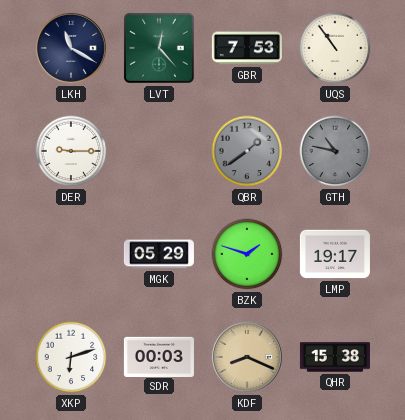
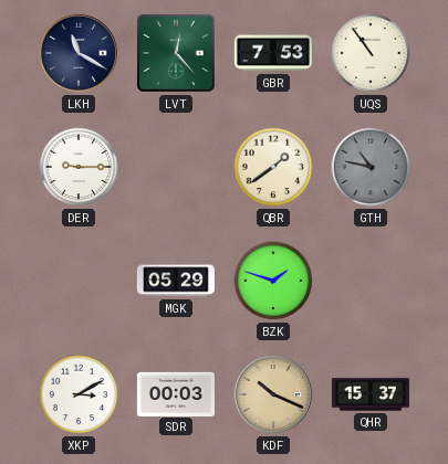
QBR dial: grey -> cream (273, 167)
LMP: 19:17 -> none (335, 254)
XKP: 6:12 -> 3:10 (79, 394)
KDF: 8:19 -> 10:19 (273, 394)
QHR: 15:38 -> 15:37 (371, 394)
